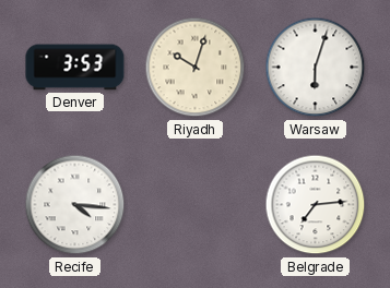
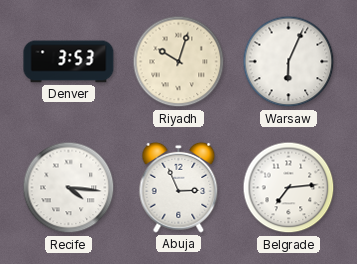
Warsaw: 6:03 -> 6:04 (289, 62)
Abuja: none -> 2:56 (179, 187)
